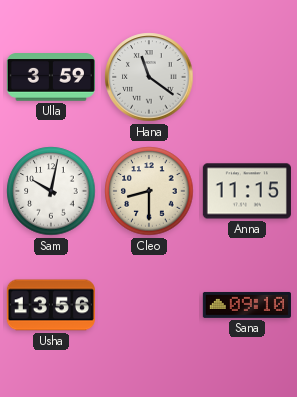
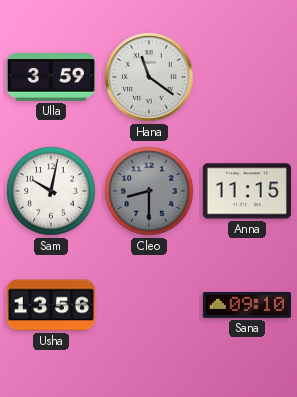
Cleo dial: cream -> grey (149, 191)
